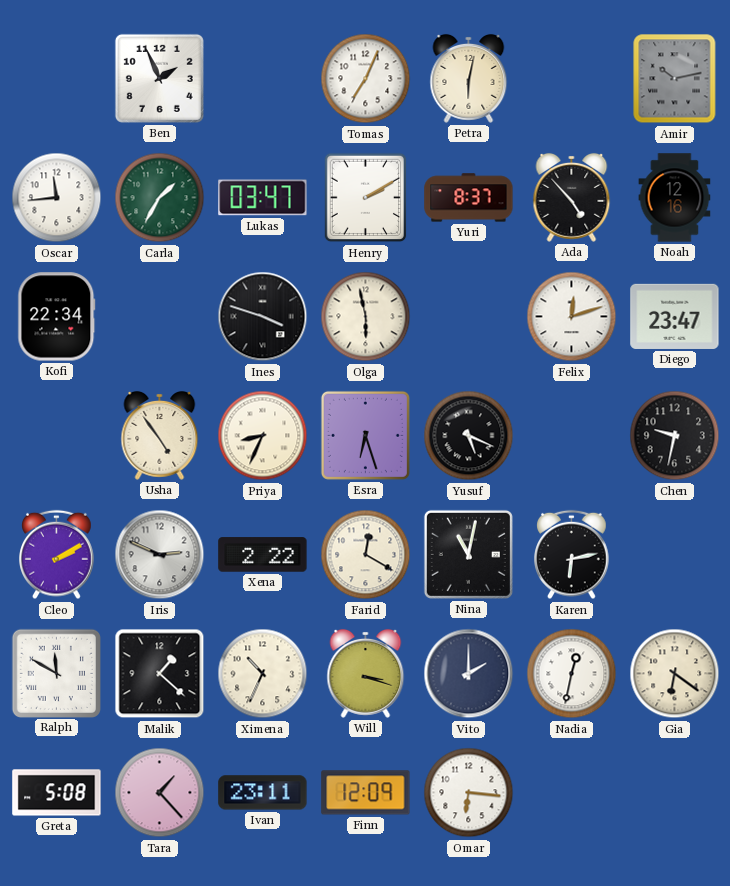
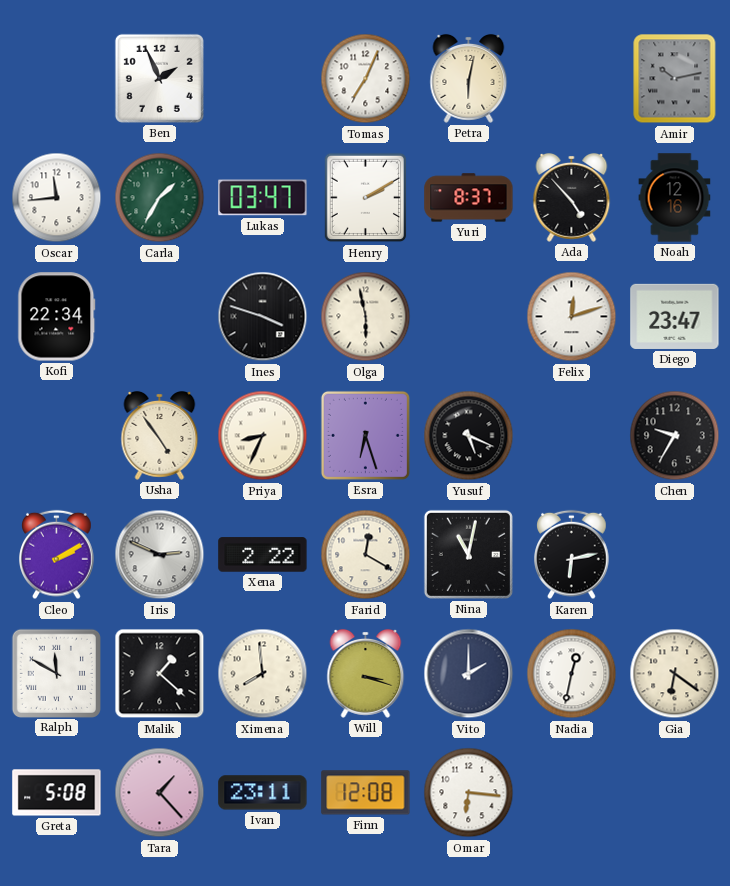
Chen: 9:32 -> 9:35 (675, 436)
Ximena: 10:34 -> 7:59 (263, 674)
Finn: 12:09 -> 12:08 (366, 793)
